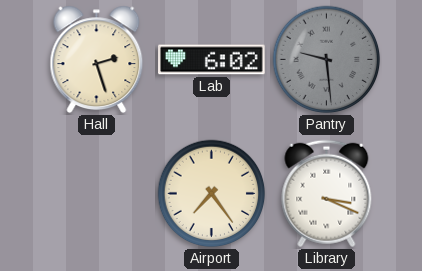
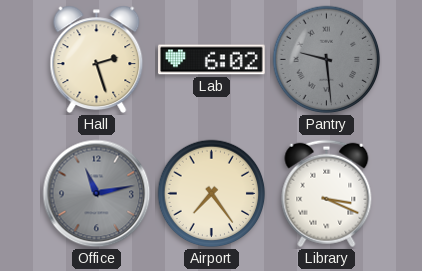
Office: none -> 11:13 (97, 194)
